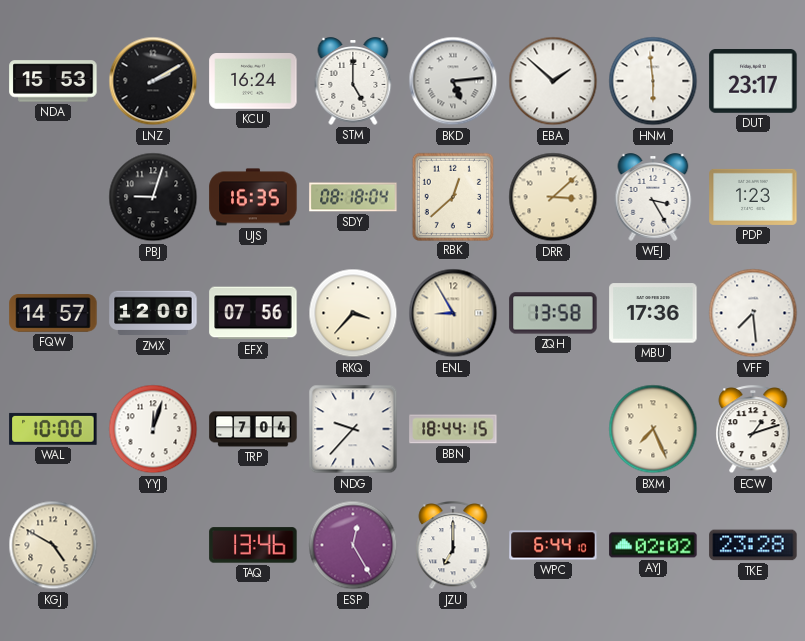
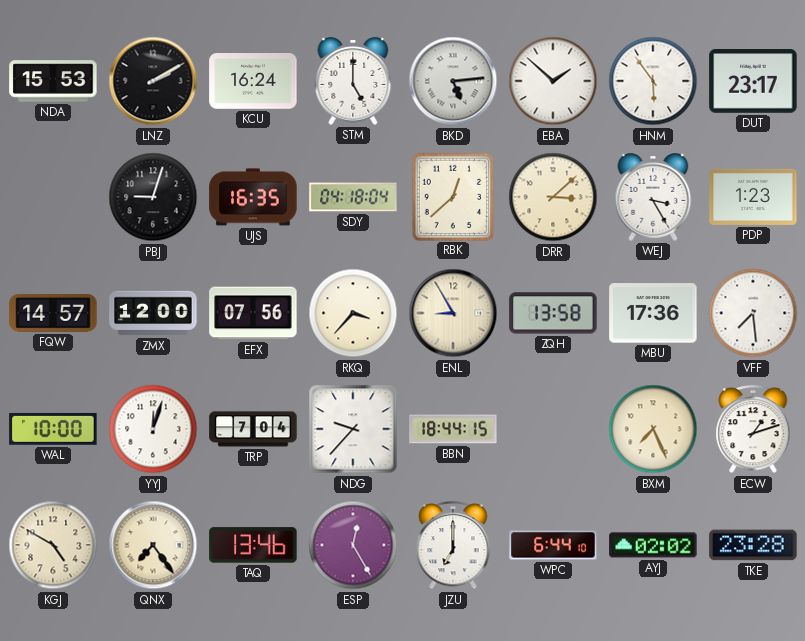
HNM: 5:59 -> 5:54 (653, 81)
SDY: 08:18 -> 04:18 (353, 197)
QNX: none -> 7:24 (153, 545)
